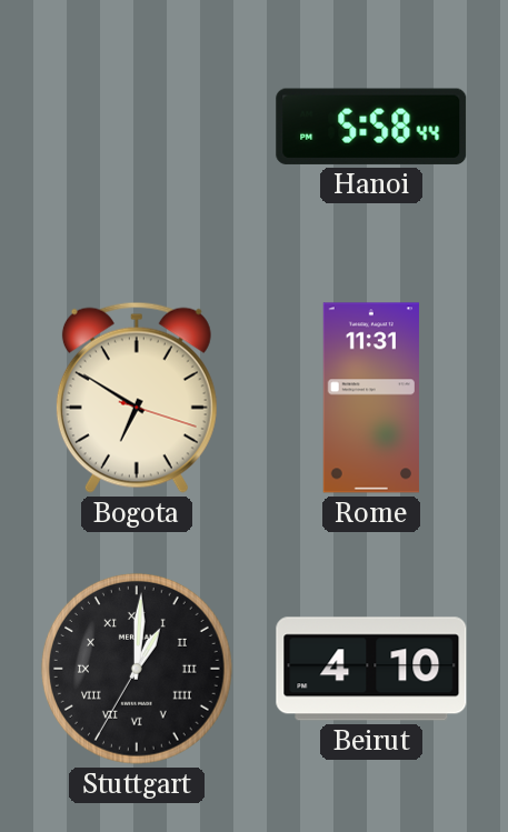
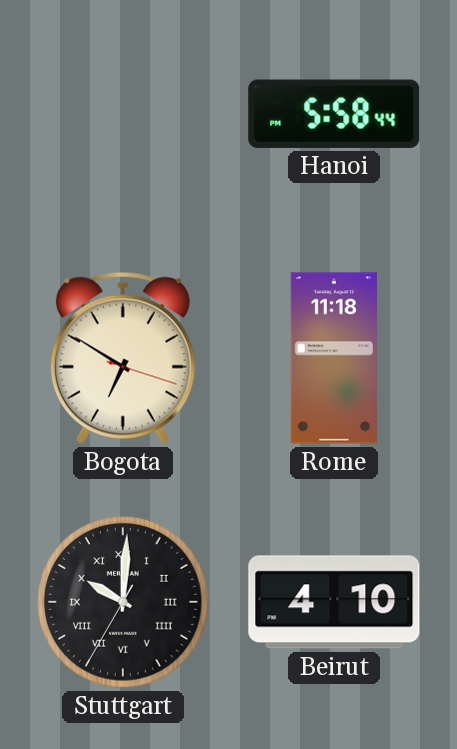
Rome: 11:31 -> 11:18 (334, 358)
Stuttgart: 1:00 -> 10:00 (123, 602)
